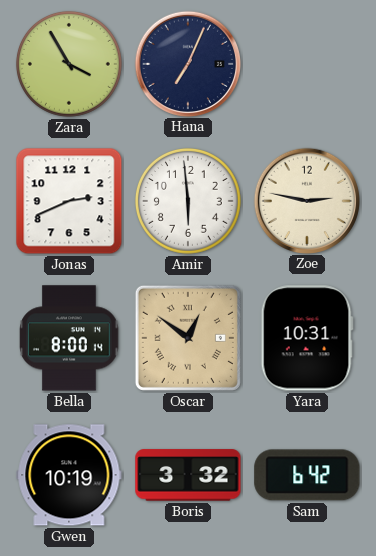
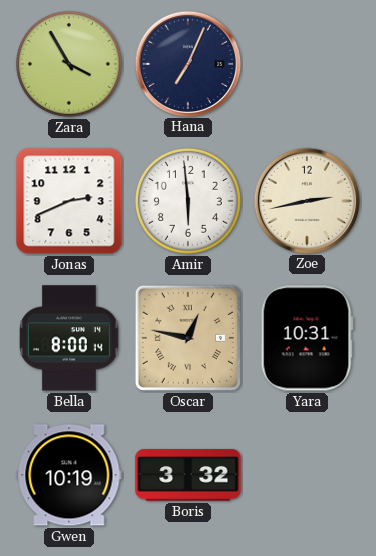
Zoe: 2:47 -> 2:43 (306, 200)
Oscar: 12:51 -> 12:47 (188, 338)
Sam: 6:42 -> none (307, 475)
